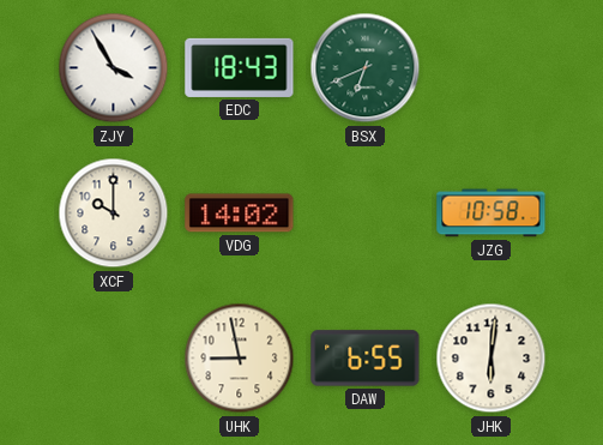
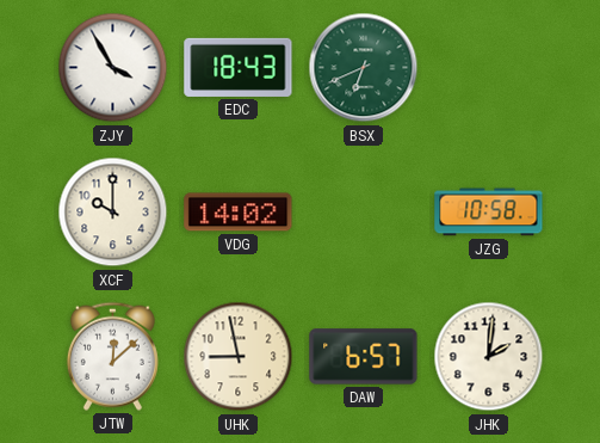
JTW: none -> 12:08 (112, 356)
DAW: 6:55 -> 6:57 (364, 357)
JHK: 6:01 -> 2:01 (489, 357)
